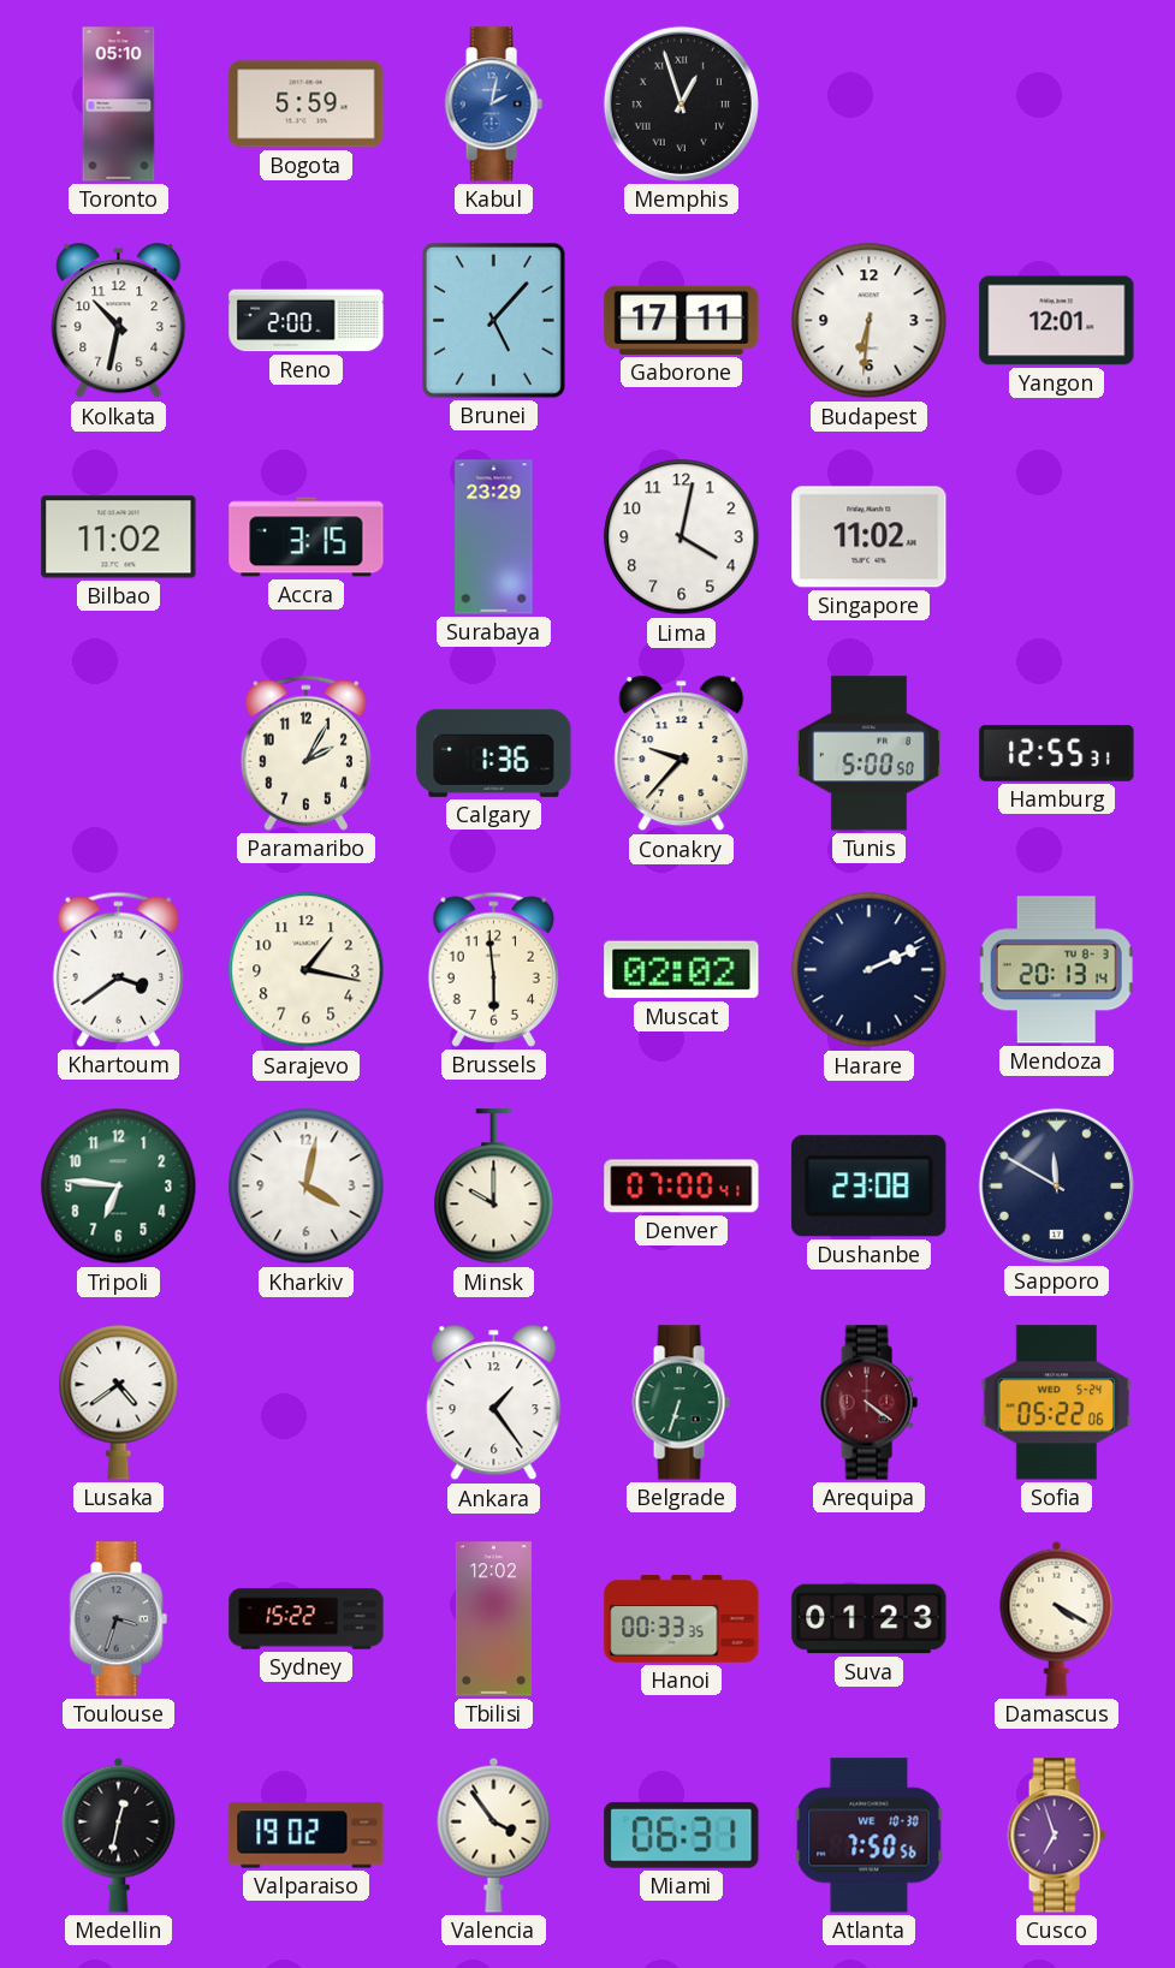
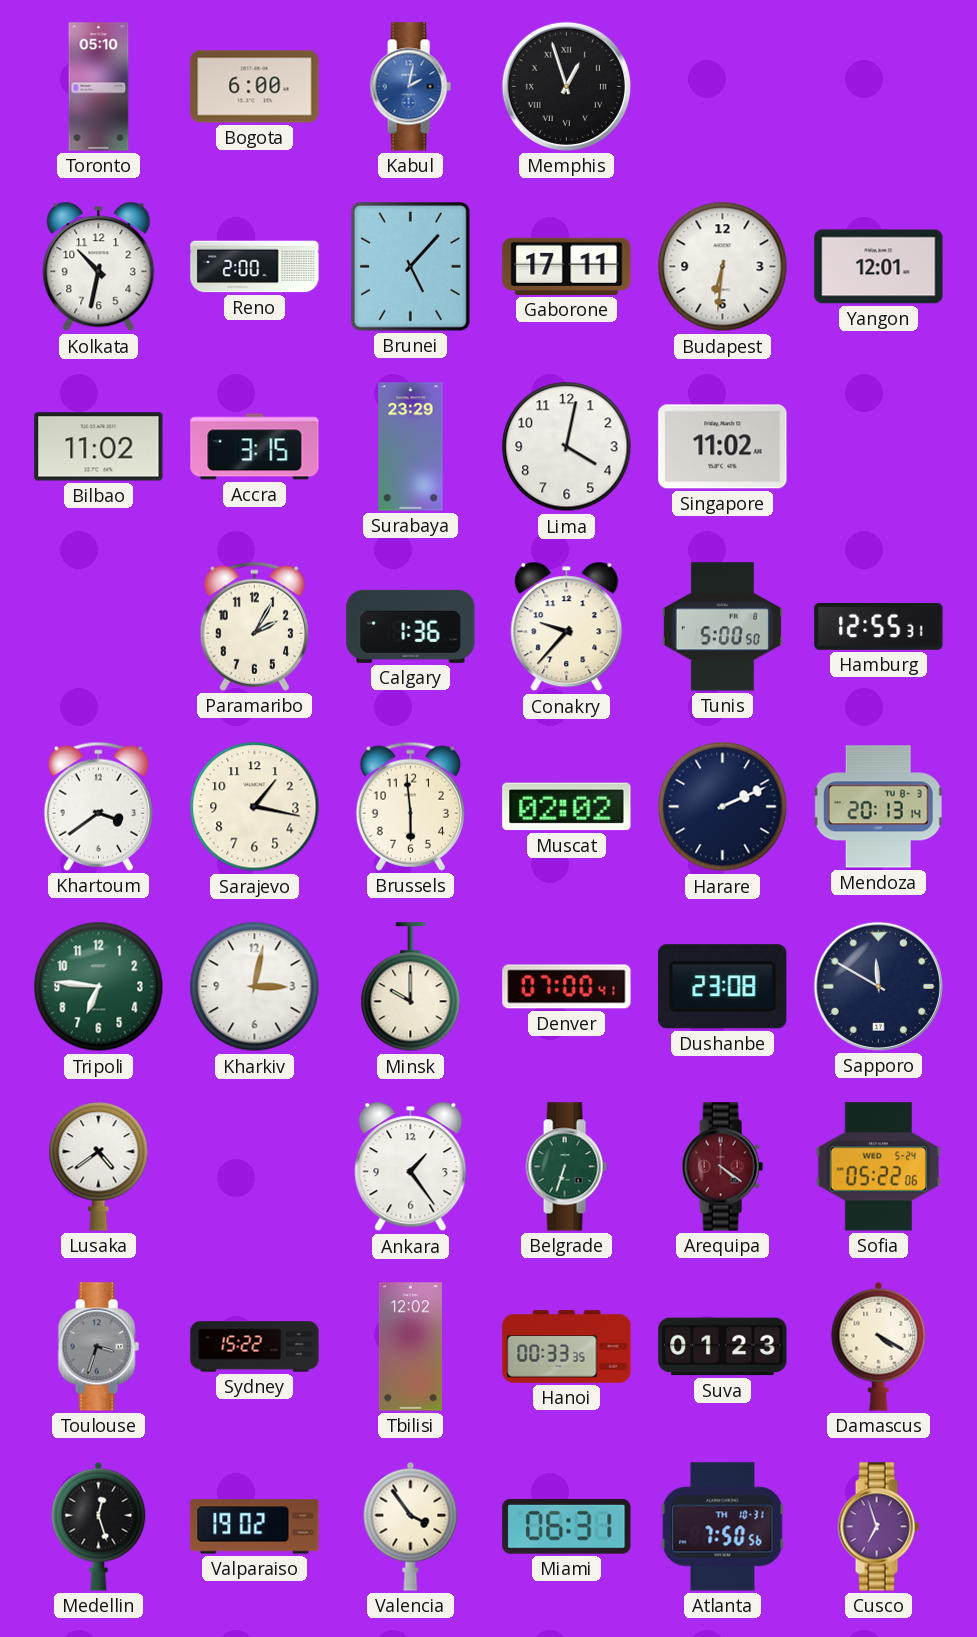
Bogota: 5:59 -> 6:00 (255, 87)
Kharkiv: 4:02 -> 3:02 (255, 987)
Medellin: 12:32 -> 12:27 (99, 1526)
Atlanta date: WE 10-30 -> TH 10-31 (723, 1527)
